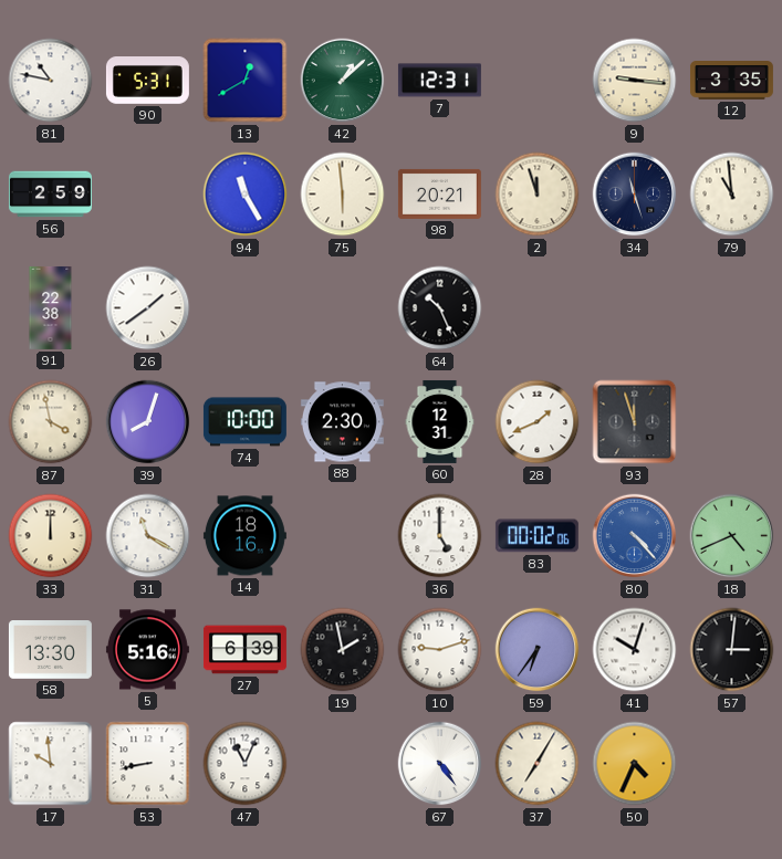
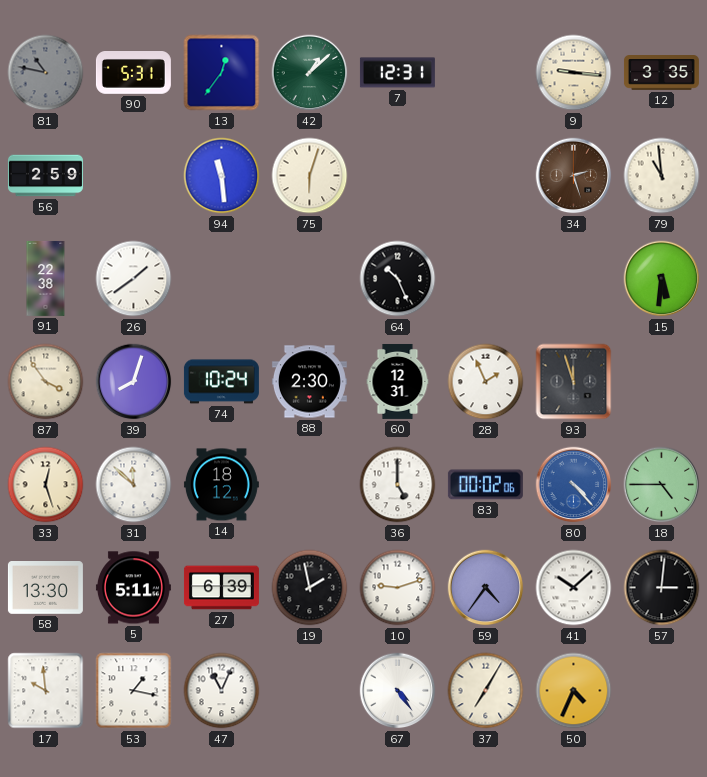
81 dial: white -> grey (46, 73)
13: 12:40 -> 12:36 (222, 73)
94: 11:25 -> 11:29 (222, 176)
75: 5:59 -> 6:03 (310, 176)
98: 20:21 -> none (439, 193)
2: 11:57 -> none (538, 195)
34: 11:27 -> 2:27 (574, 176)
34 dial: navy -> brown (574, 176)
15: none -> 5:31 (662, 279)
87: 3:58 -> 3:54 (46, 382)
74: 10:00 -> 10:24 (221, 382)
28: 1:41 -> 1:56 (486, 382)
33: 12:00 -> 12:27 (46, 485)
31: 11:20 -> 11:52 (134, 485)
14: 18:16 -> 18:12 (221, 485)
18: 4:41 -> 4:45 (662, 485)
5: 5:16 -> 5:11 (133, 588)
59: 6:36 -> 4:36 (486, 588)
41: 10:03 -> 10:08 (574, 588)
53: 8:43 -> 1:17 (134, 691)
